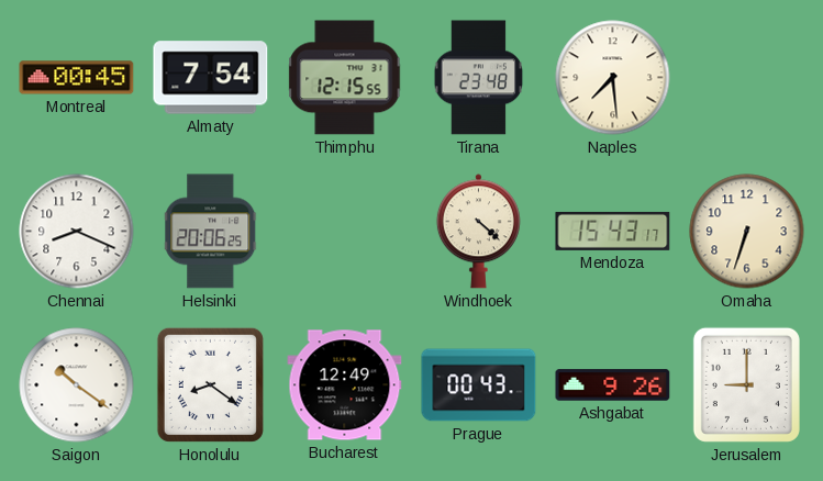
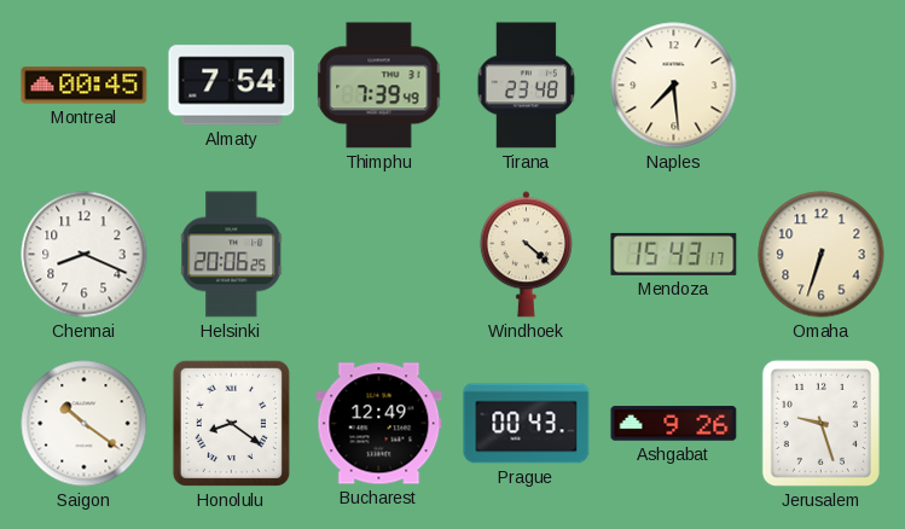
Thimphu: 12:15 -> 7:39 (379, 86)
Jerusalem: 9:00 -> 9:27 (820, 423)
